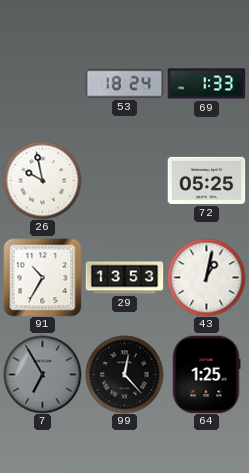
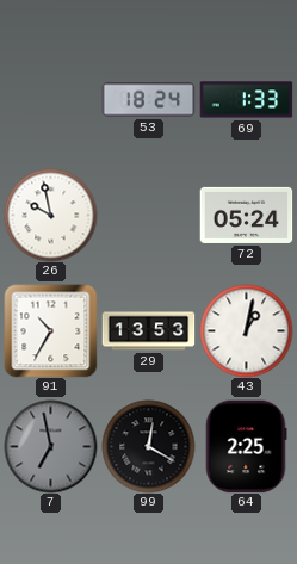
72: 05:25 -> 05:24 (246, 215)
7: 6:55 -> 6:58 (50, 446)
99: 12:23 -> 12:20 (148, 446)
64: 1:25 -> 2:25 (246, 446)
